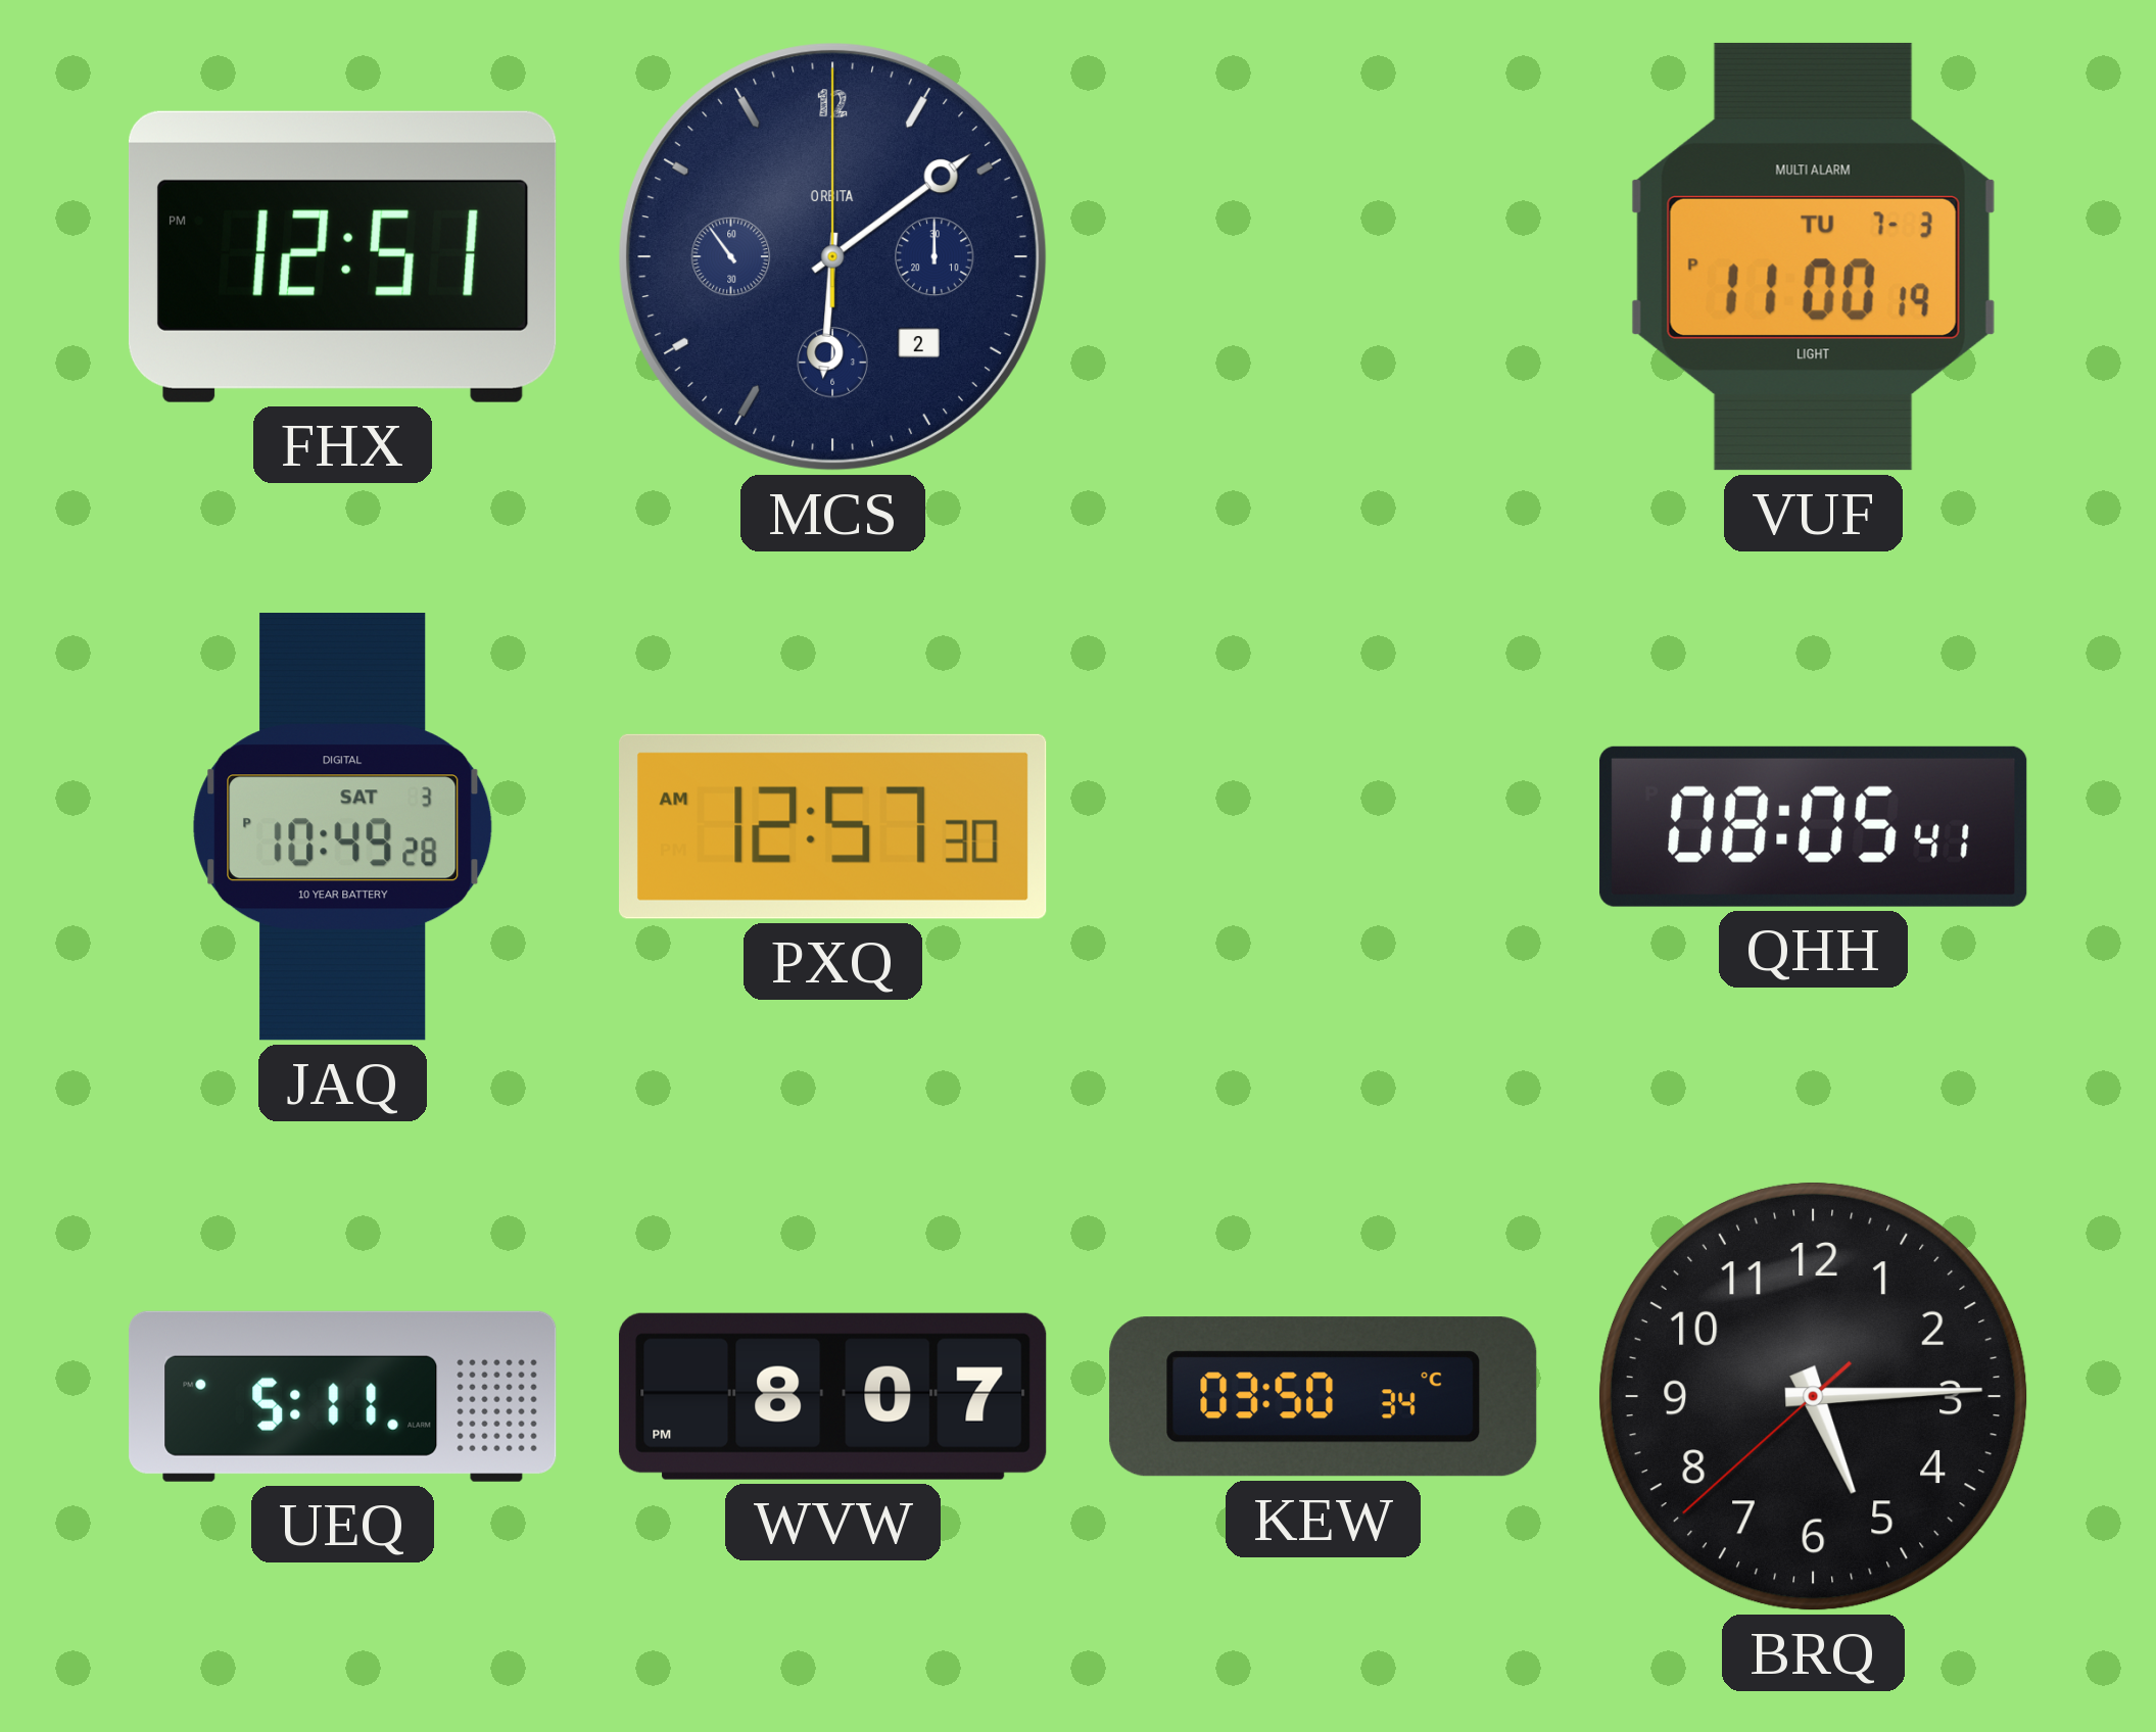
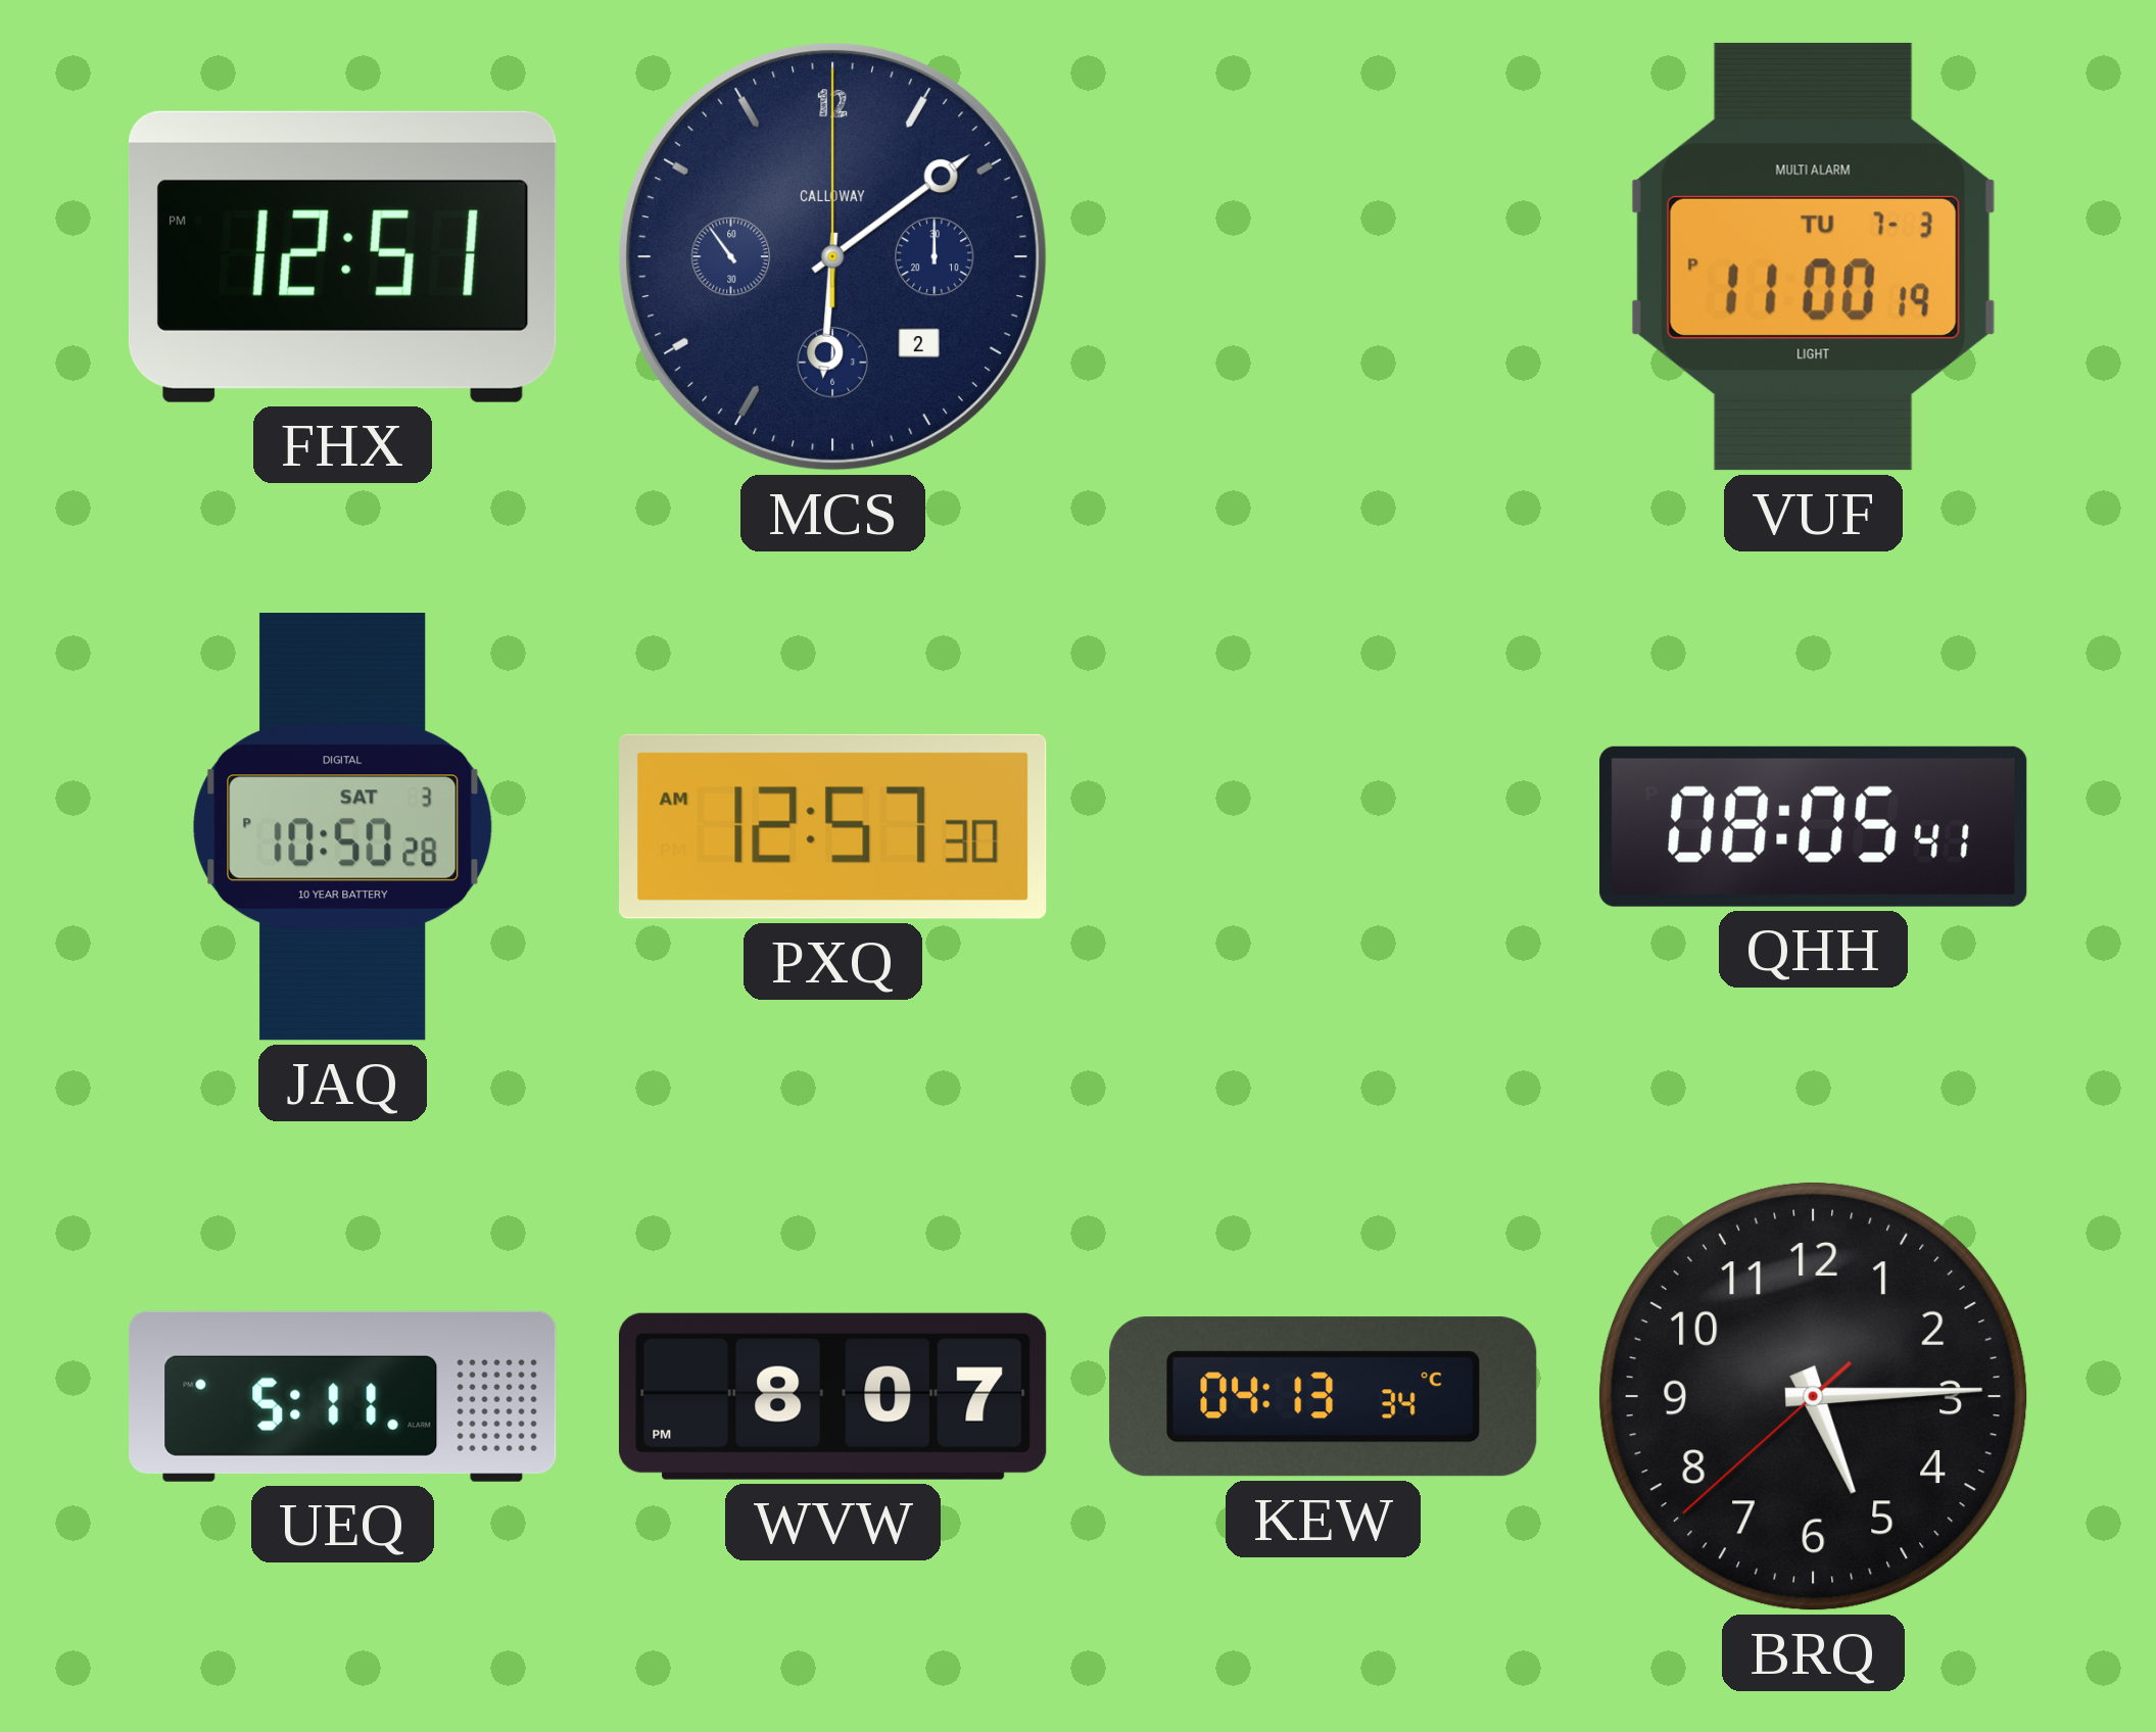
MCS brand: ORBITA -> CALLOWAY (832, 256)
JAQ: 10:49 -> 10:50 (343, 827)
KEW: 03:50 -> 04:13 (1324, 1397)
